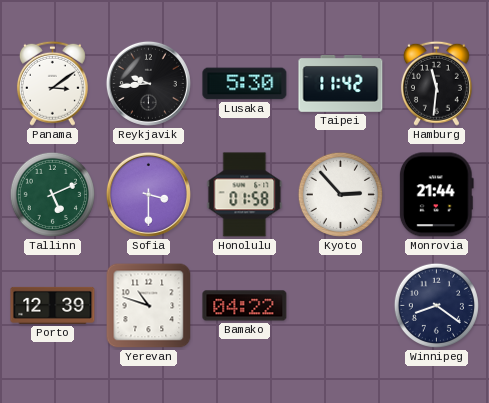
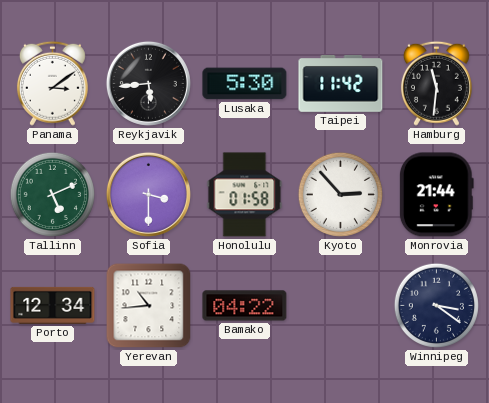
Reykjavik: 9:44 -> 5:44 (148, 83)
Porto: 12:39 -> 12:34 (53, 305)
Yerevan: 10:48 -> 10:44 (149, 306)
Winnipeg: 8:21 -> 3:21 (436, 305)
